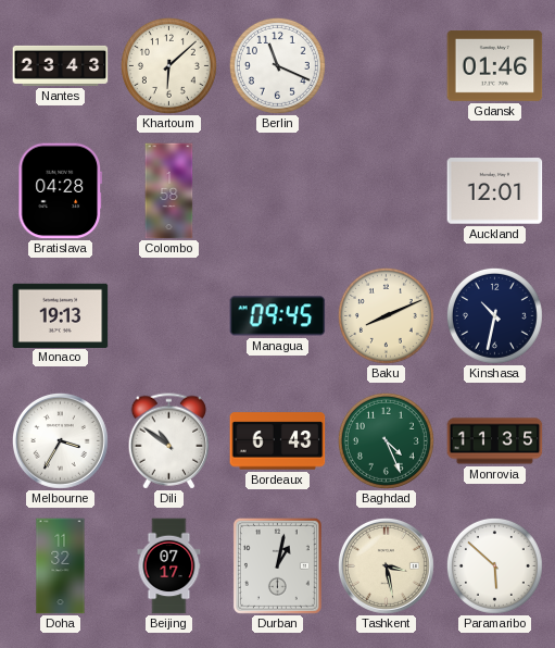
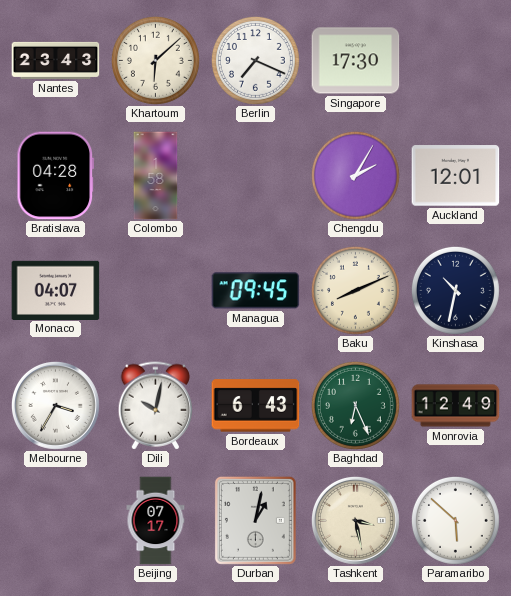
Berlin: 11:19 -> 7:19 (255, 60)
Singapore: none -> 17:30 (356, 61)
Gdansk: 01:46 -> none (495, 66)
Chengdu: none -> 2:05 (355, 175)
Monaco: 19:13 -> 04:07 (56, 290)
Dili: 10:51 -> 10:02 (156, 406)
Baghdad: 4:26 -> 6:26 (355, 405)
Monrovia: 11:35 -> 12:49 (456, 406)
Doha: 11:32 -> none (61, 566)
